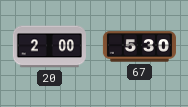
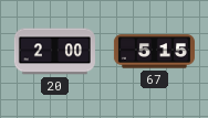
67: 5:30 -> 5:15 (154, 52)
